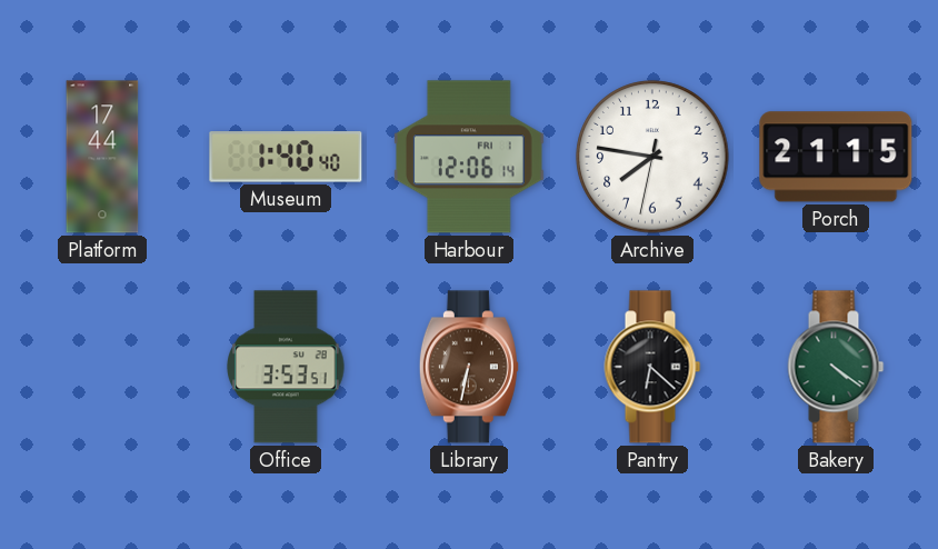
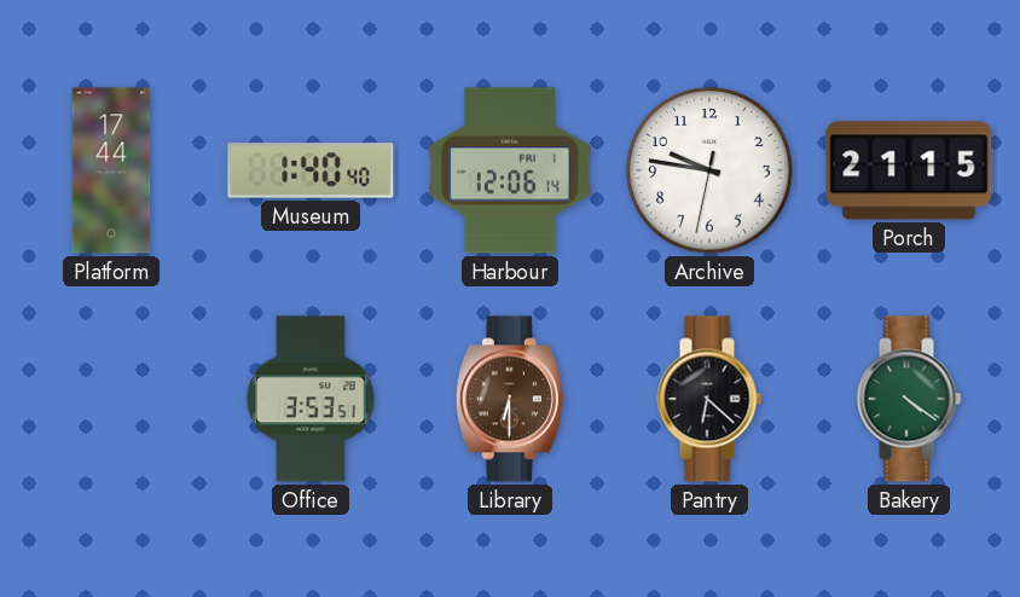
Archive: 7:46 -> 9:46 (709, 170)
Library: 6:32 -> 6:30 (510, 399)
